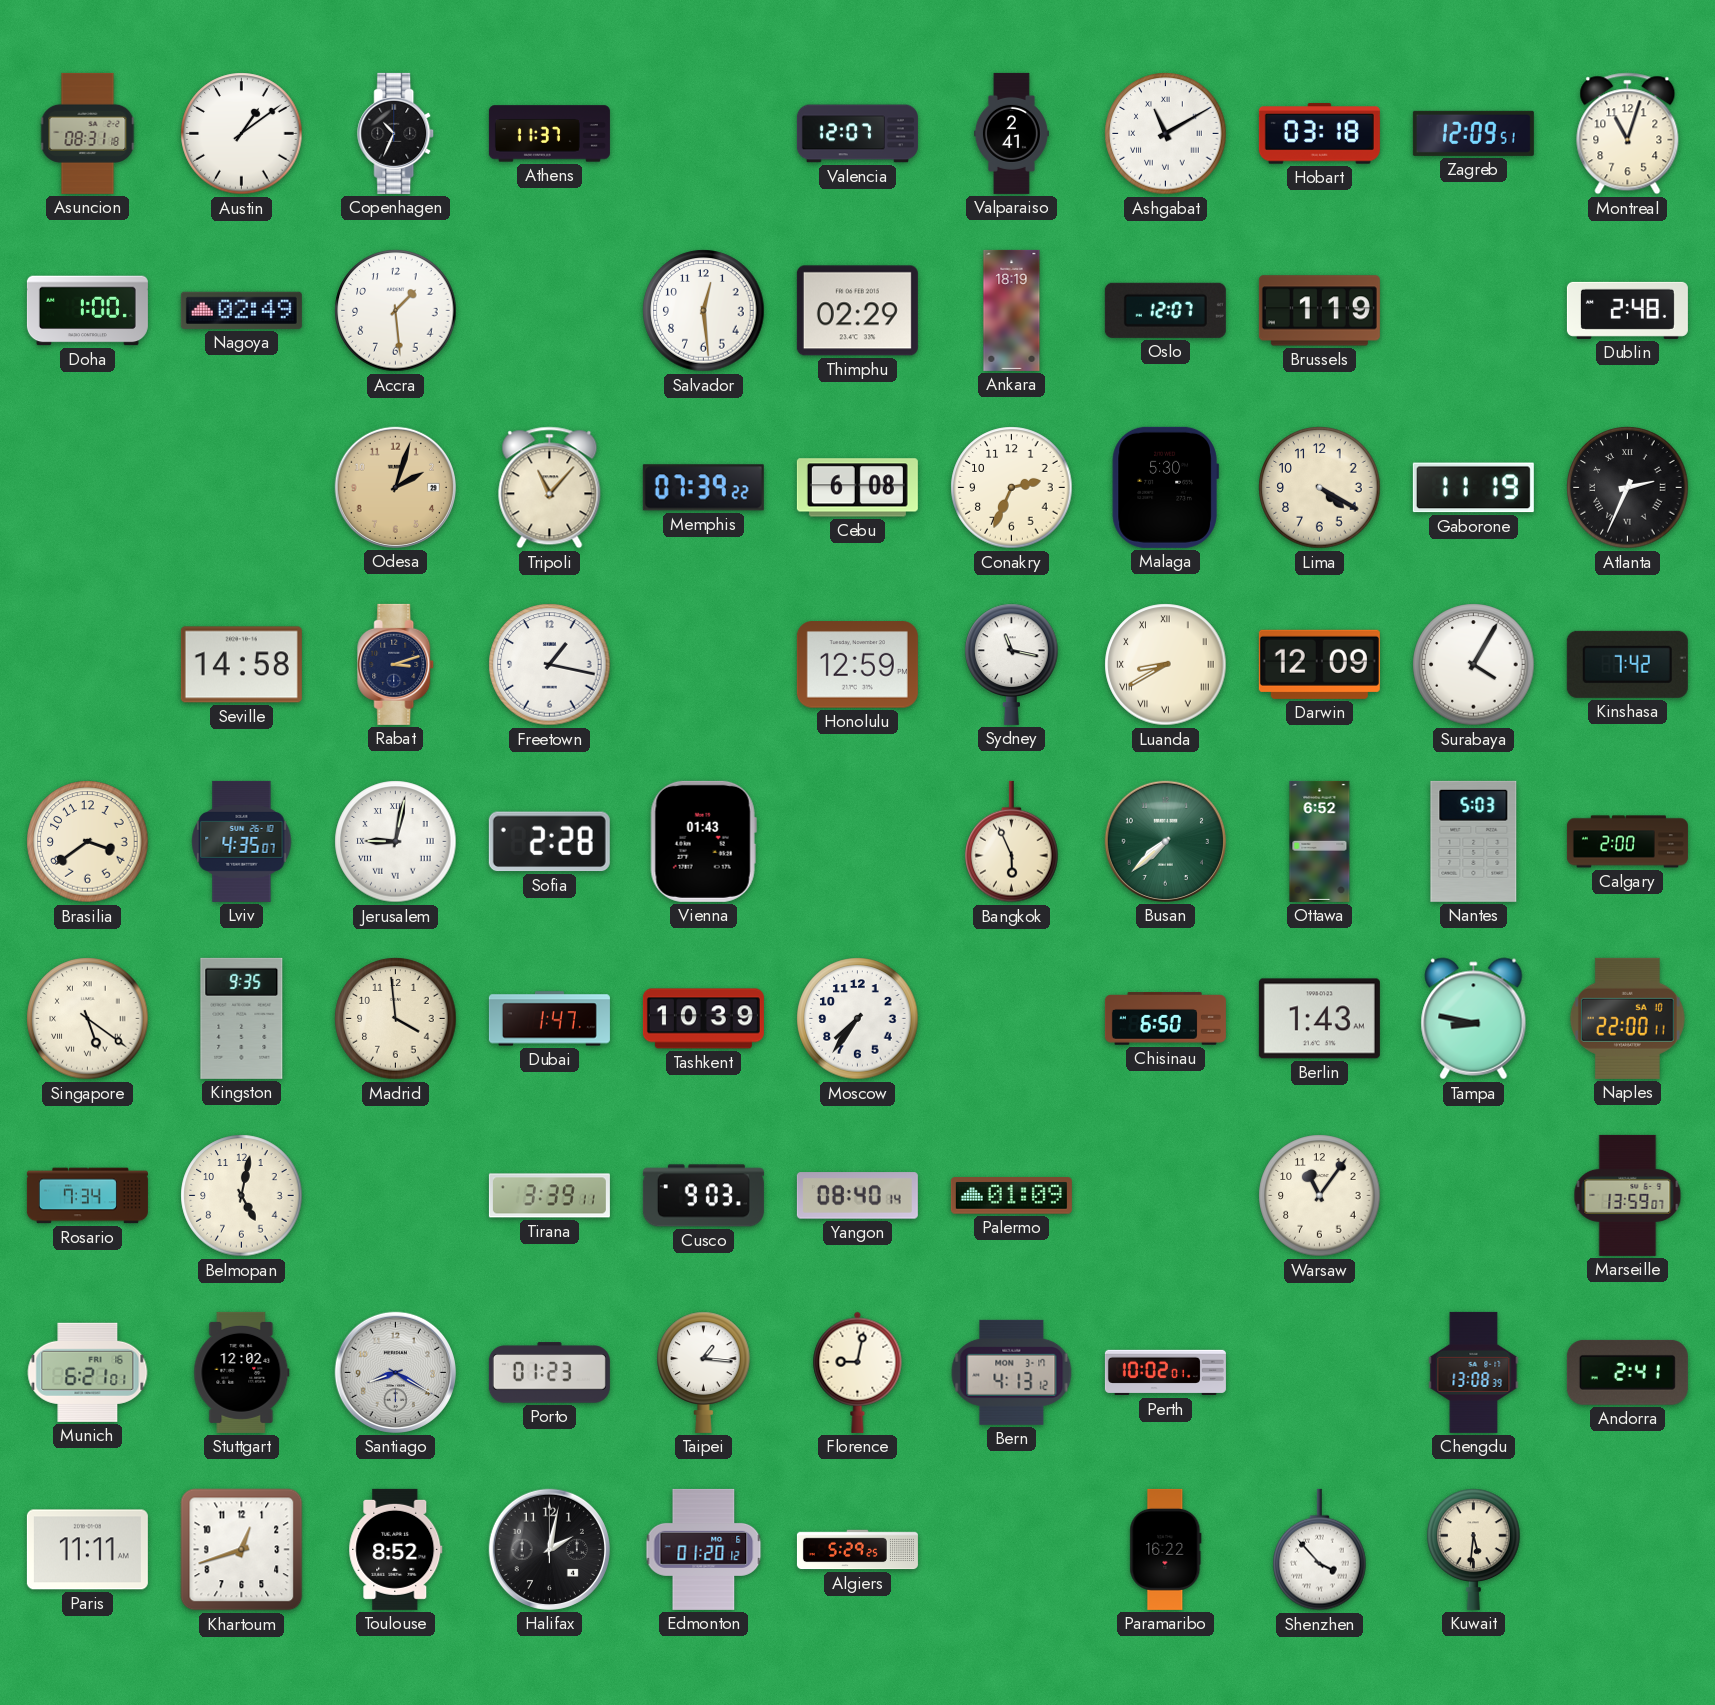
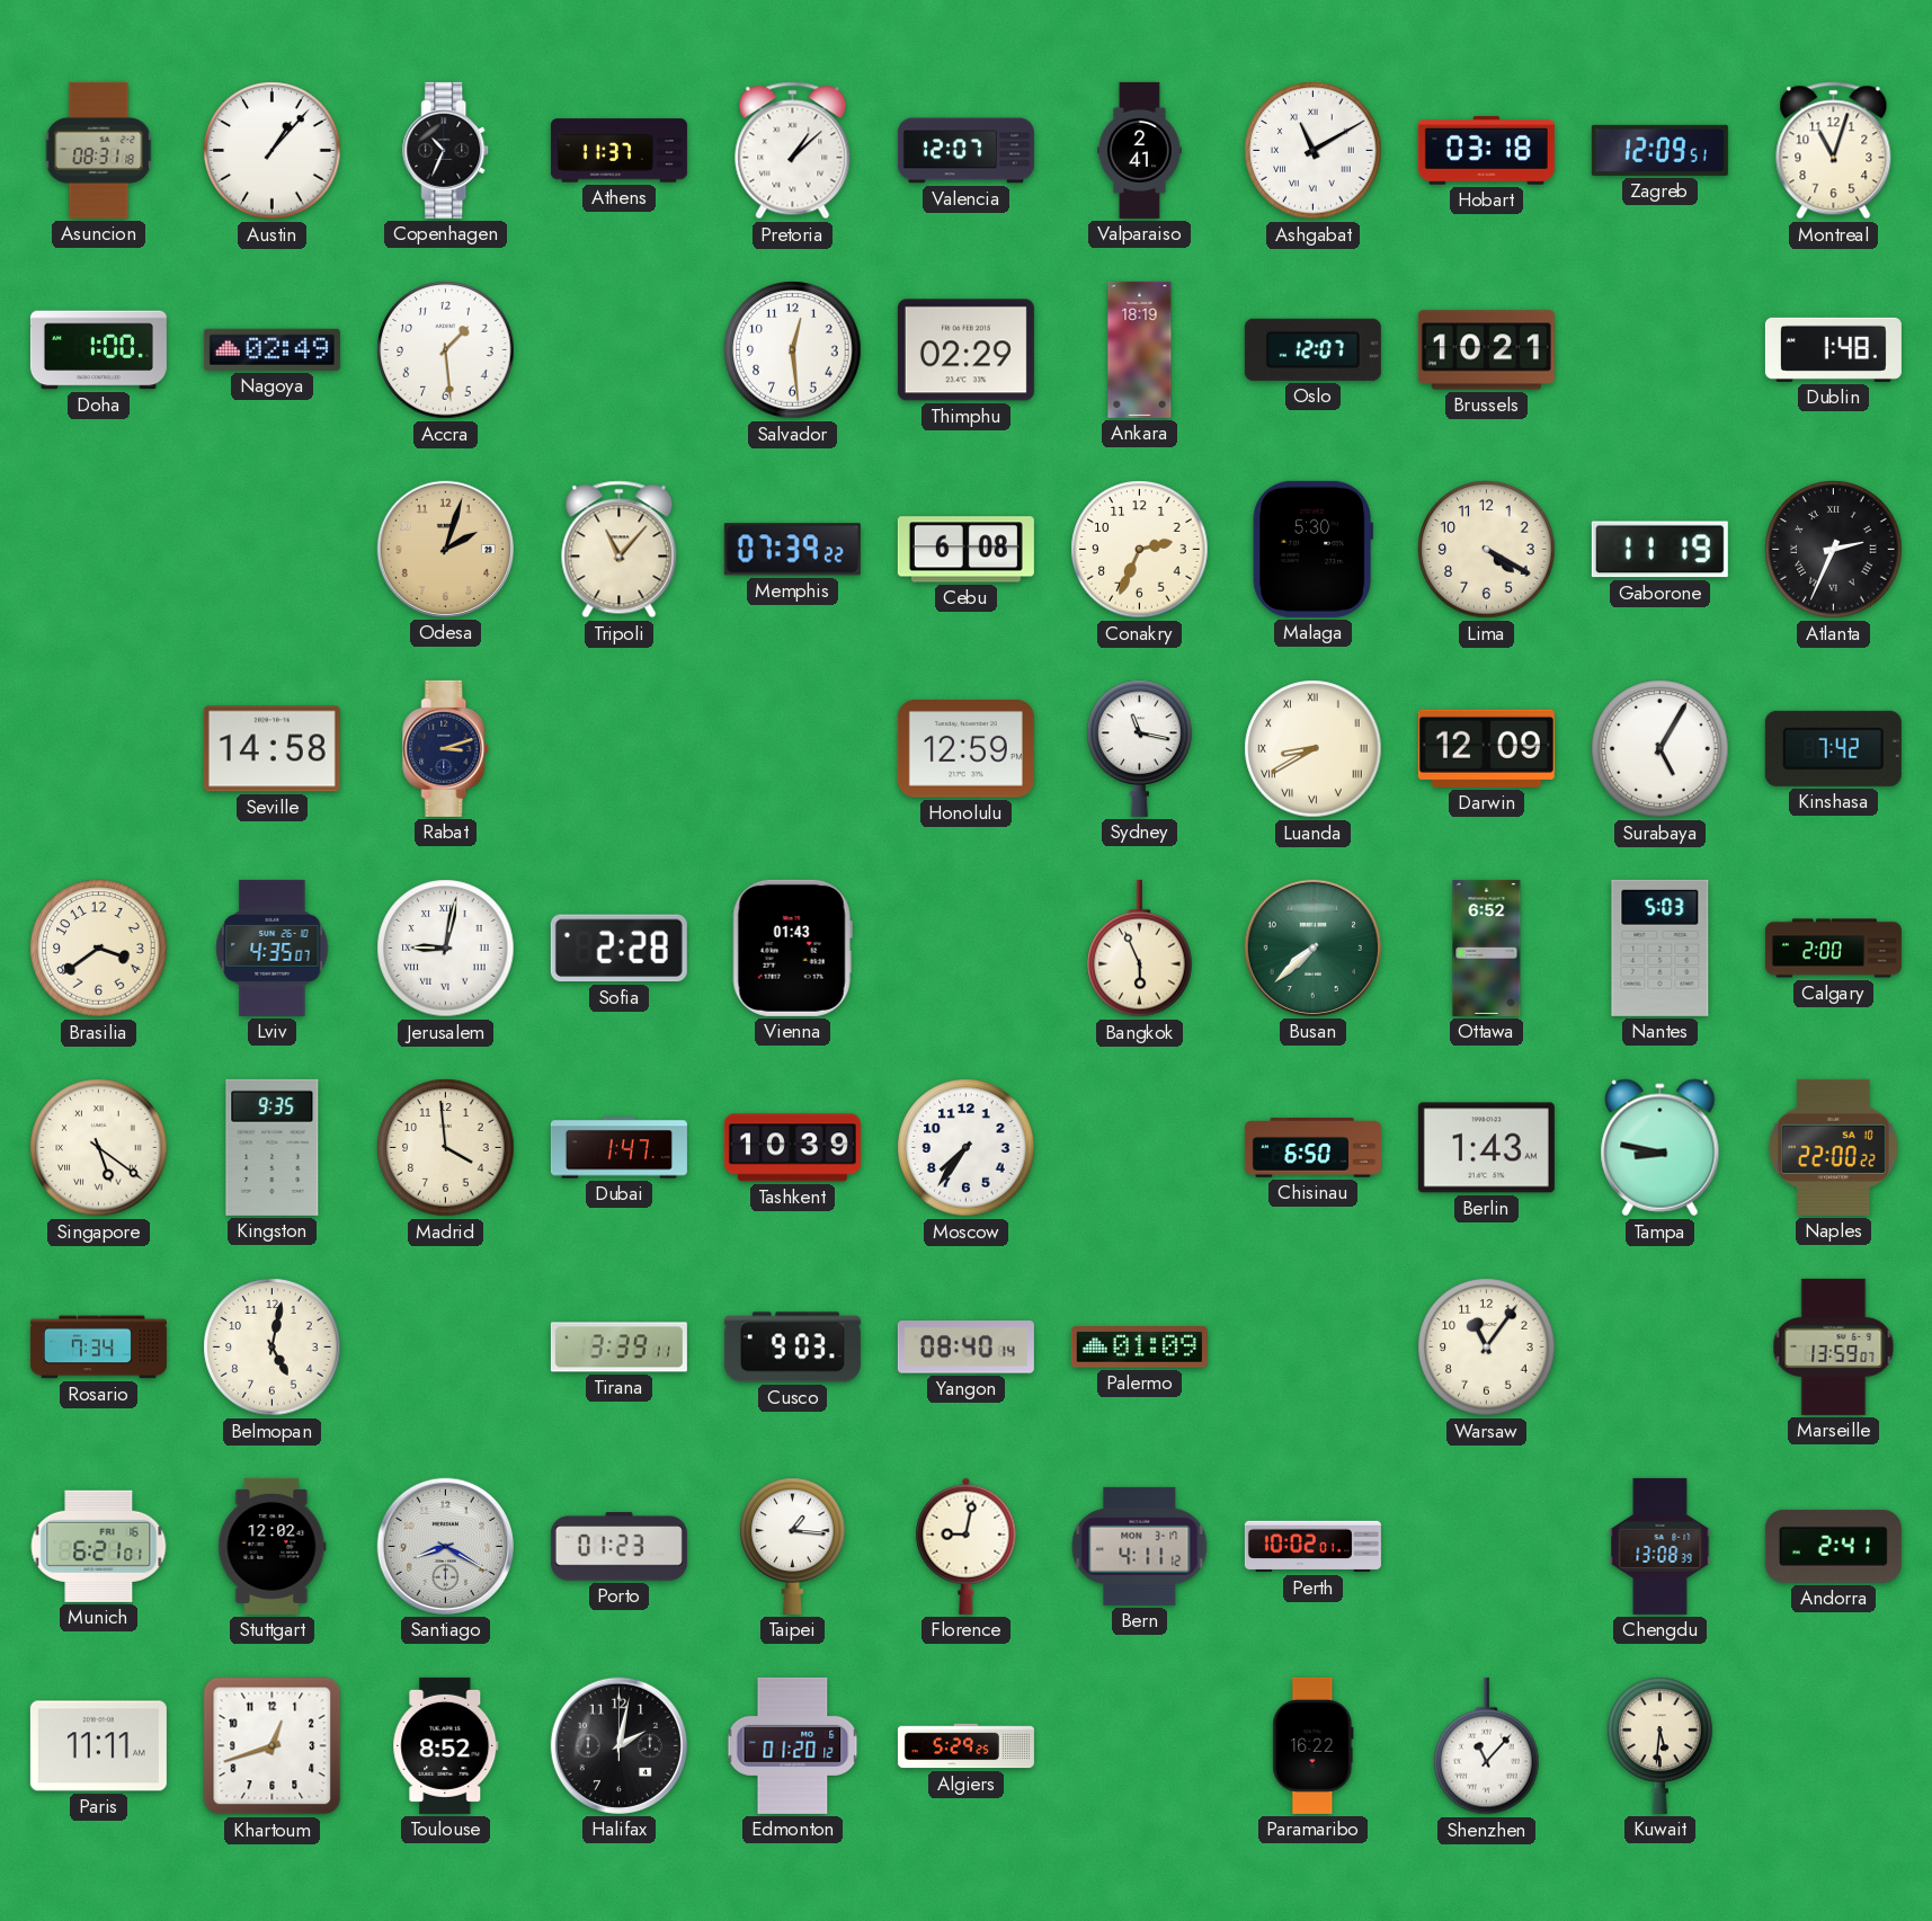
Austin: 1:09 -> 1:07 (273, 151)
Pretoria: none -> 1:08 (793, 151)
Brussels: 1:19 -> 10:21 (1486, 350)
Dublin: 2:48 -> 1:48 (1833, 349)
Freetown: 1:17 -> none (550, 665)
Surabaya: 4:05 -> 5:05 (1661, 749)
Naples: 22:00:11 -> 22:00:22 (1833, 1147)
Bern: 4:13 -> 4:11 (1140, 1546)
Shenzhen: 3:53 -> 11:07 (1487, 1746)
